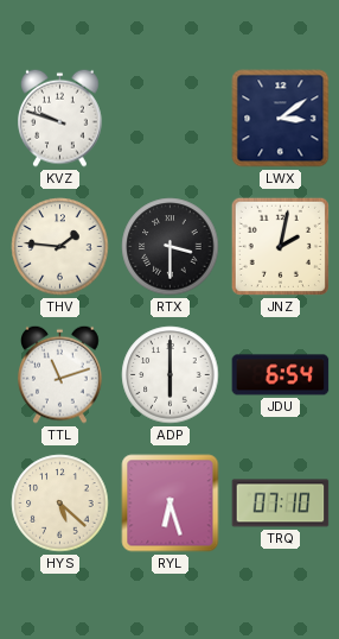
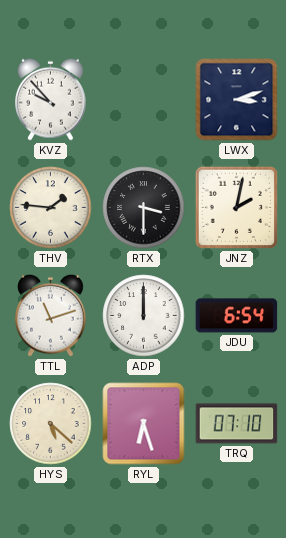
KVZ: 9:48 -> 9:53 (51, 99)
LWX: 3:09 -> 3:12 (237, 100)
ADP: 6:00 -> 12:00 (144, 316)
